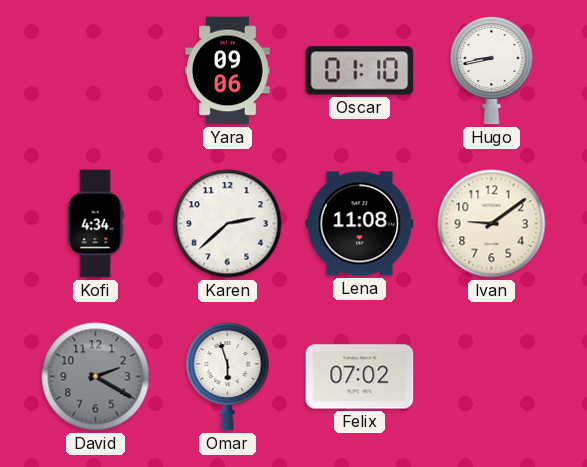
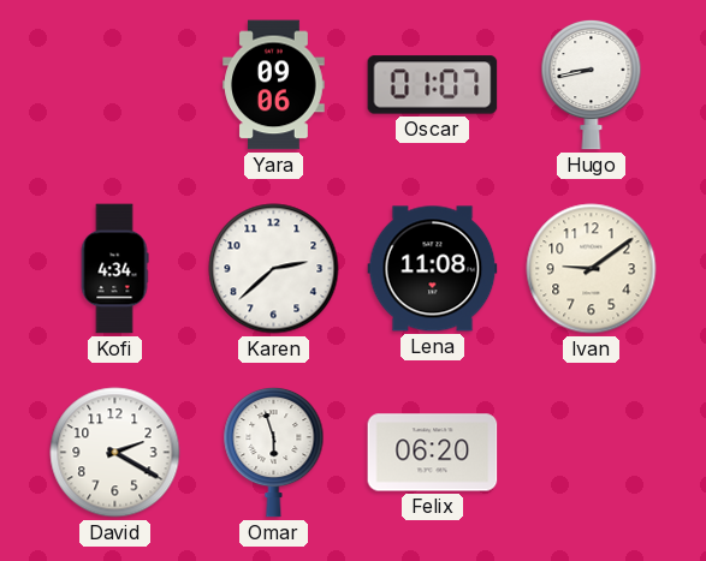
Oscar: 01:10 -> 01:07 (433, 85)
David dial: grey -> white (115, 453)
Felix: 07:02 -> 06:20 (433, 453)
